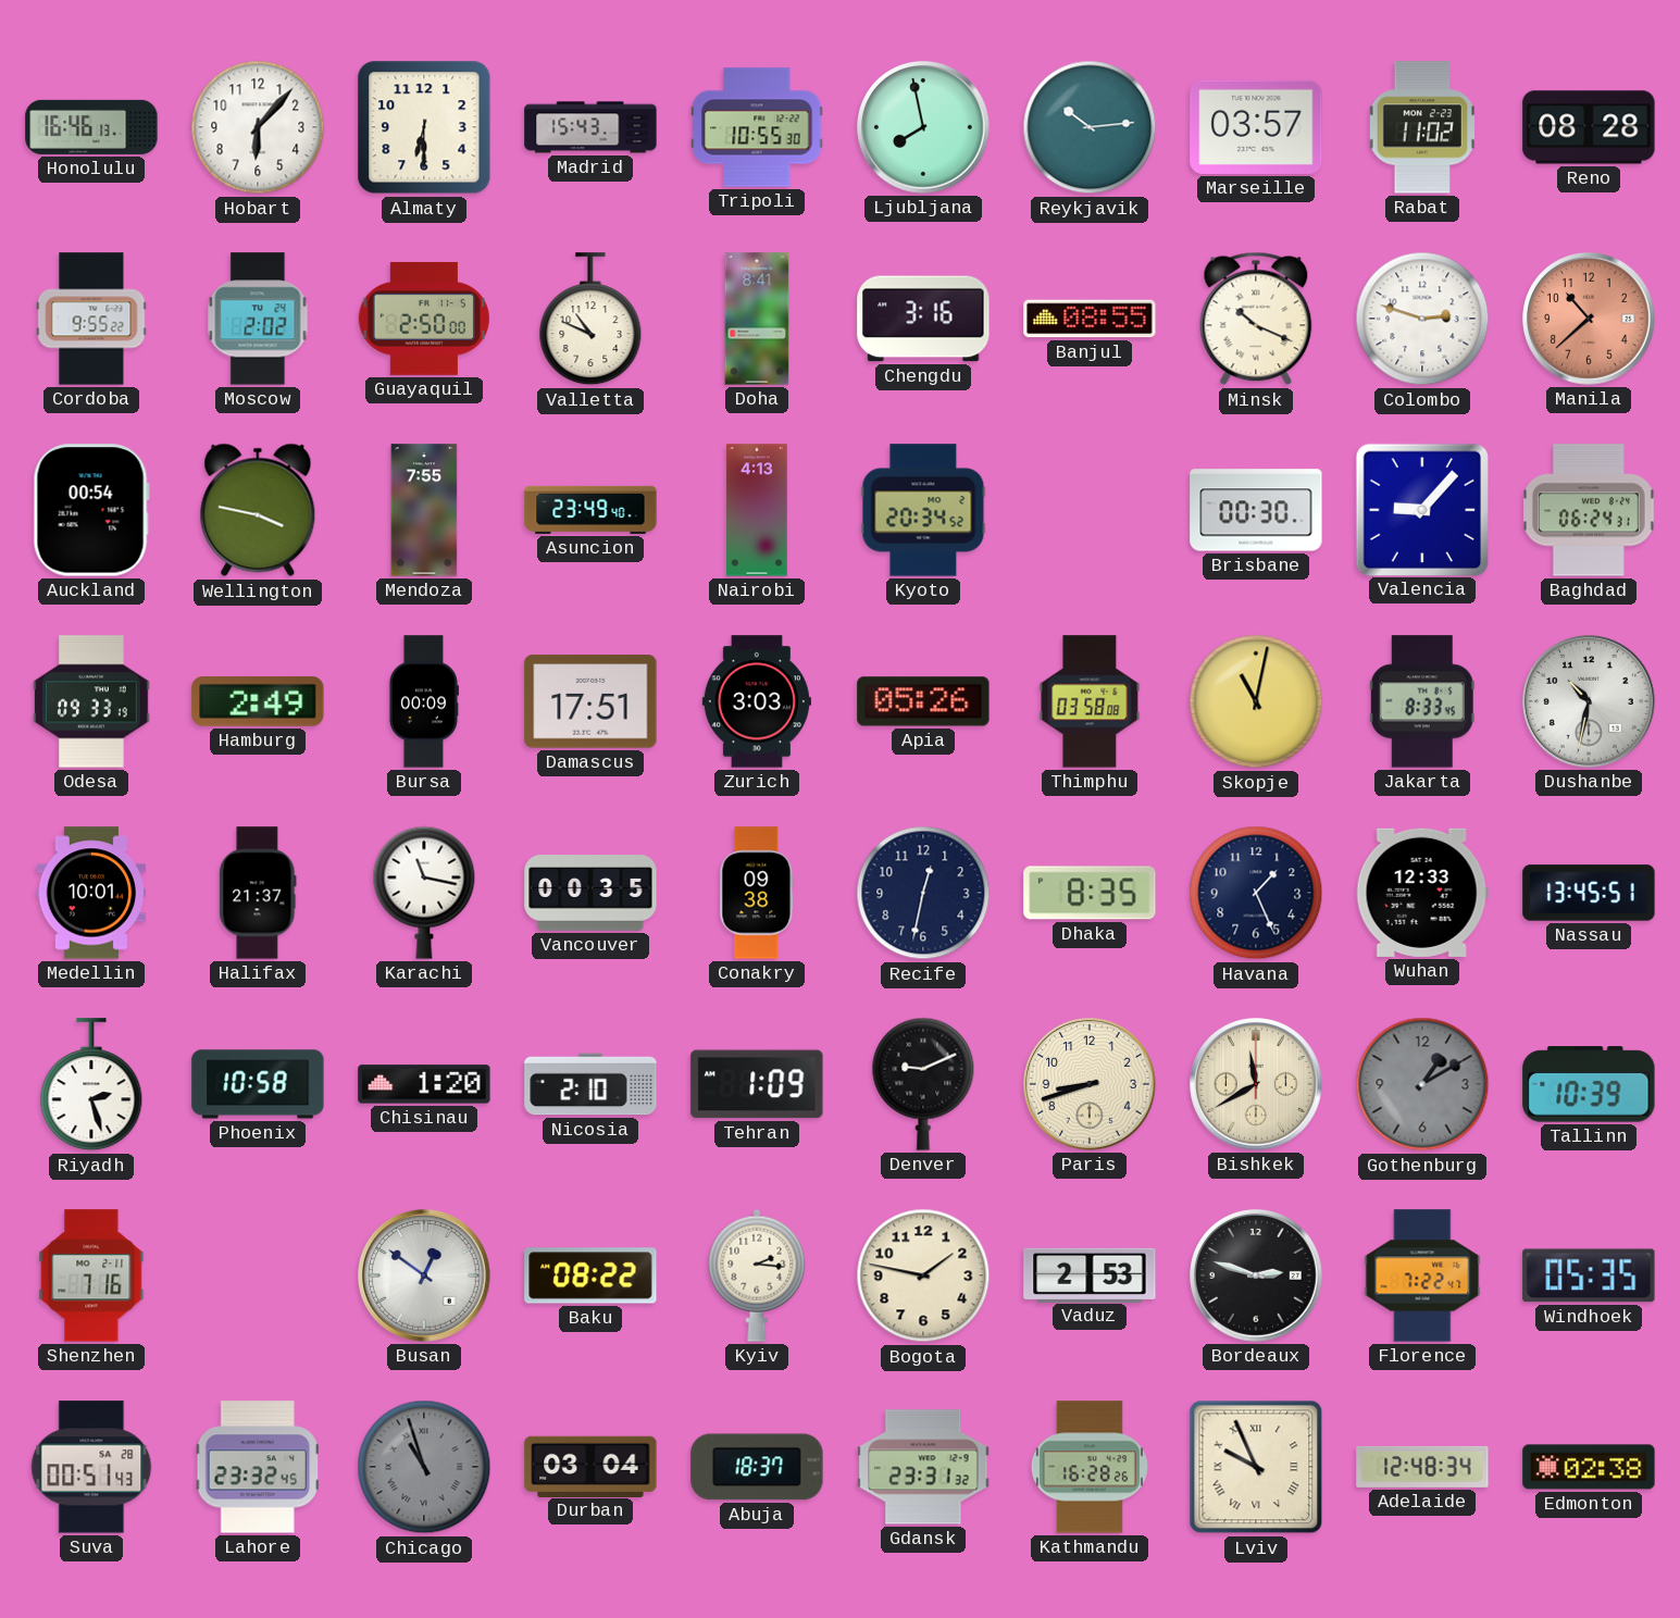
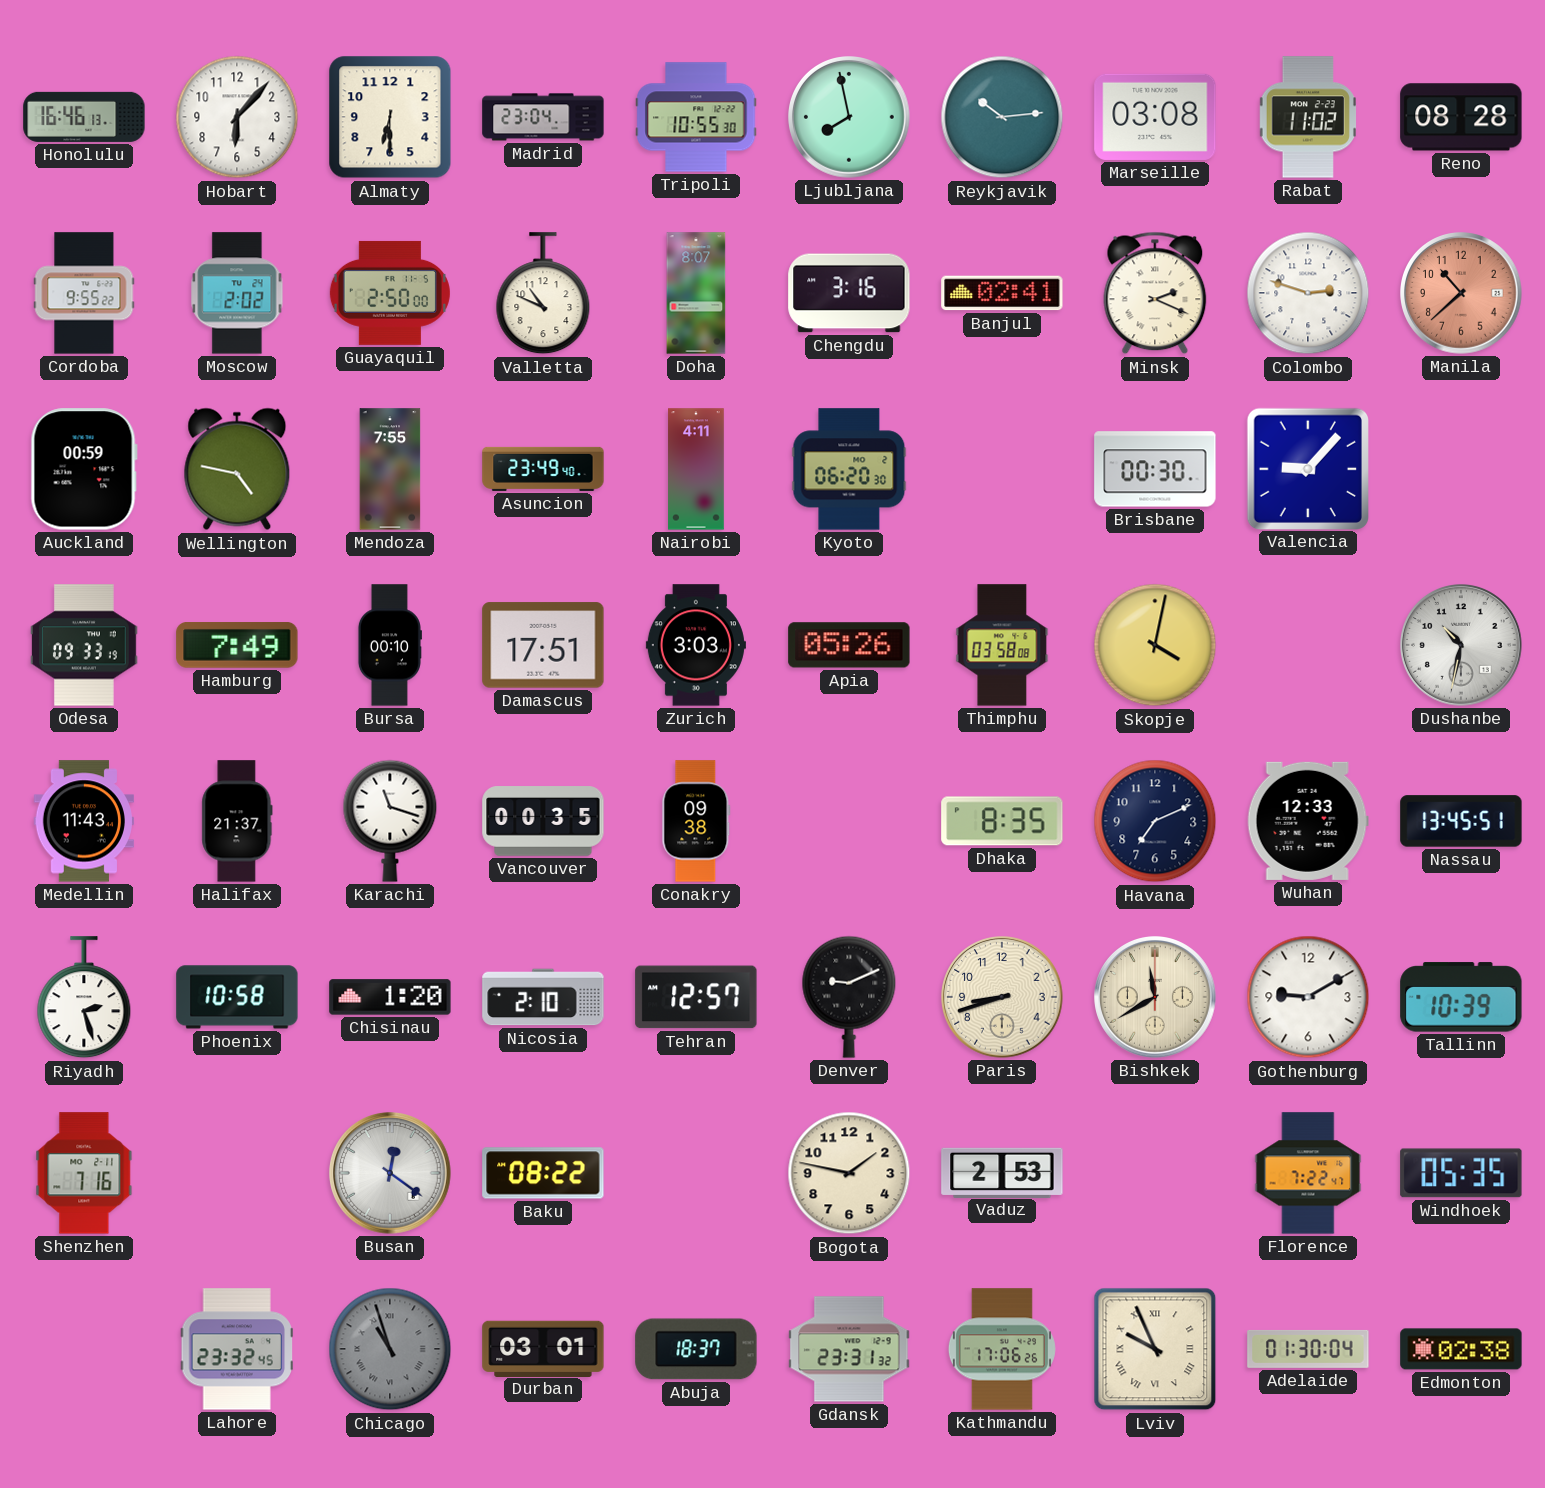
Madrid: 15:43 -> 23:04 (543, 117)
Marseille: 03:57 -> 03:08 (1155, 117)
Doha: 8:41 -> 8:07 (696, 293)
Banjul: 08:55 -> 02:41 (1002, 293)
Minsk: 10:19 -> 2:19 (1155, 293)
Auckland: 00:54 -> 00:59 (84, 469)
Wellington: 3:47 -> 4:47 (237, 469)
Nairobi: 4:13 -> 4:11 (696, 469)
Kyoto: 20:34 -> 06:20 (849, 469)
Baghdad: 06:24 -> none (1589, 510)
Hamburg: 2:49 -> 7:49 (237, 646)
Bursa: 00:09 -> 00:10 (389, 645)
Skopje: 11:02 -> 4:02 (1155, 645)
Jakarta: 8:33 -> none (1422, 701)
Medellin: 10:01 -> 11:43 (84, 821)
Karachi: 11:17 -> 11:18 (390, 821)
Recife: 12:32 -> none (923, 893)
Havana: 1:26 -> 7:11 (1155, 821)
Tehran: 1:09 -> 12:57 (696, 997)
Gothenburg: 1:10 -> 9:10 (1308, 997)
Gothenburg dial: grey -> white (1308, 997)
Busan: 12:51 -> 12:21 (391, 1173)
Kyiv: 2:16 -> none (757, 1275)
Bordeaux: 2:48 -> none (1257, 1275)
Suva: 00:51 -> none (91, 1467)
Durban: 03:04 -> 03:01 (543, 1348)
Kathmandu: 16:28 -> 17:06 (1002, 1349)
Adelaide: 12:48 -> 01:30 (1308, 1349)
